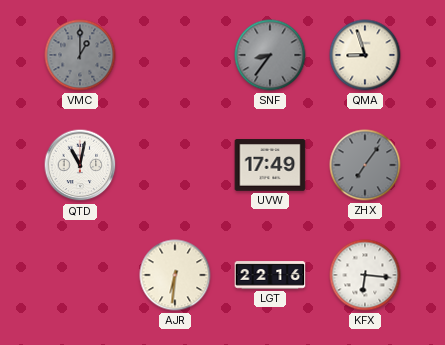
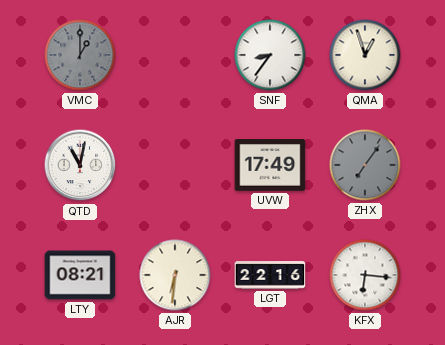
SNF dial: grey -> white (270, 55)
QMA: 8:57 -> 12:57 (365, 55)
LTY: none -> 08:21 (80, 275)
